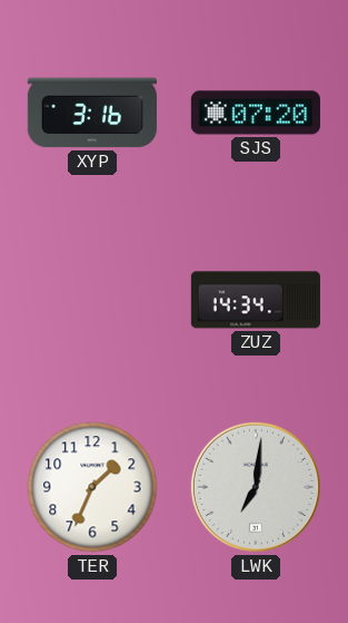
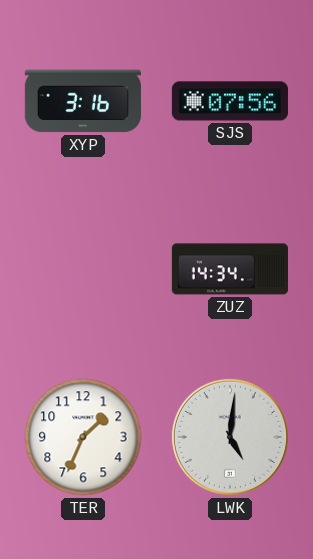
SJS: 07:20 -> 07:56 (230, 101)
LWK: 7:01 -> 5:01 (230, 437)
